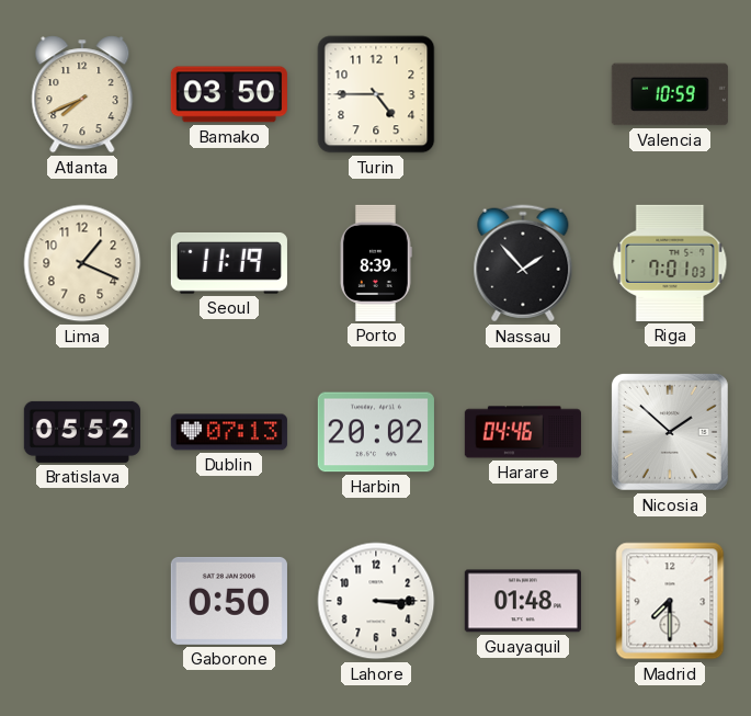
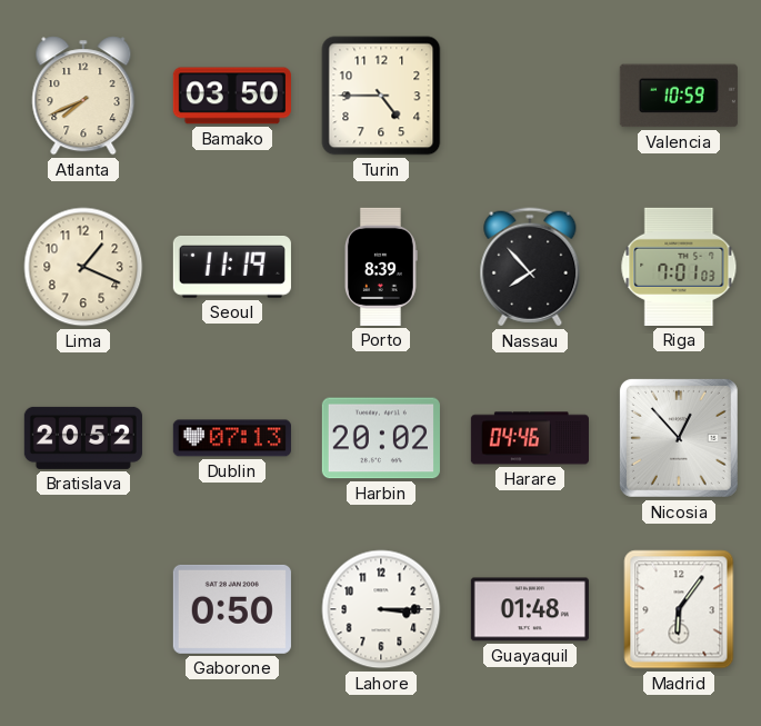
Nassau: 1:53 -> 7:53 (530, 267)
Bratislava: 05:52 -> 20:52 (83, 438)
Nicosia: 1:52 -> 12:53 (679, 438)
Madrid: 7:30 -> 6:06 (679, 609)
